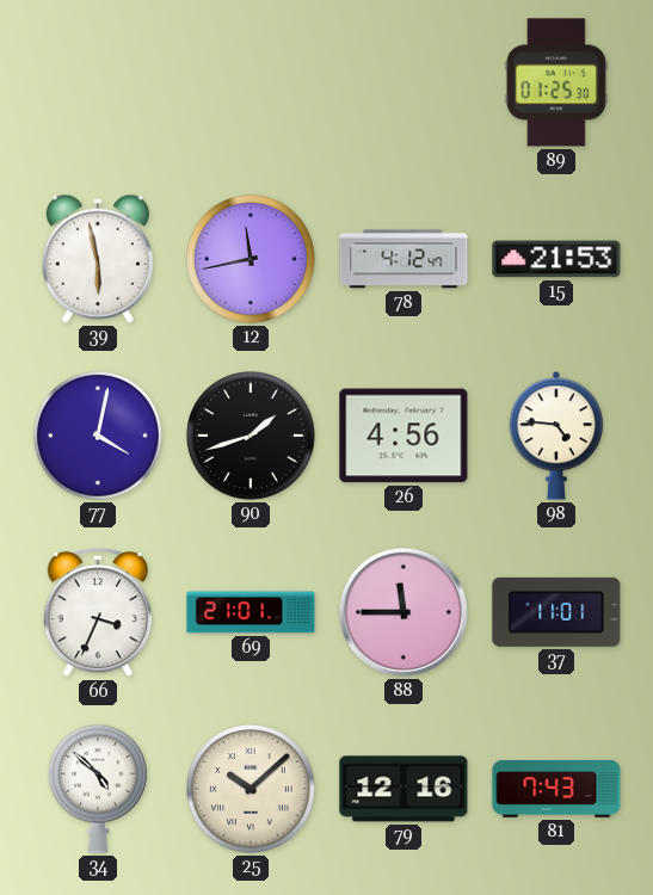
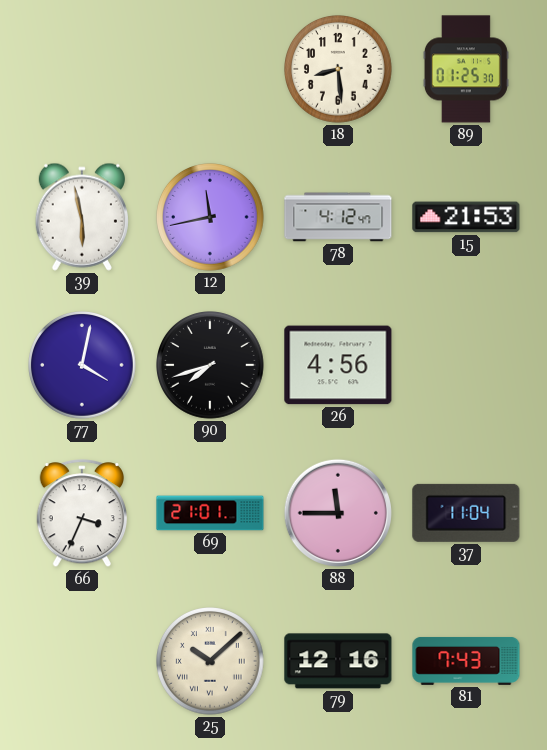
18: none -> 8:29 (339, 70)
90: 1:42 -> 7:42 (211, 366)
98: 4:46 -> none (556, 436)
37: 11:01 -> 11:04 (466, 513)
34: 4:52 -> none (98, 789)
